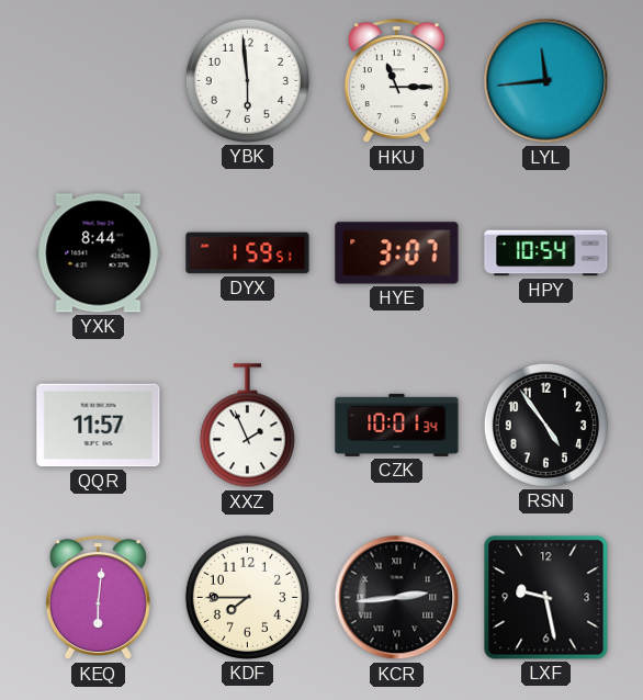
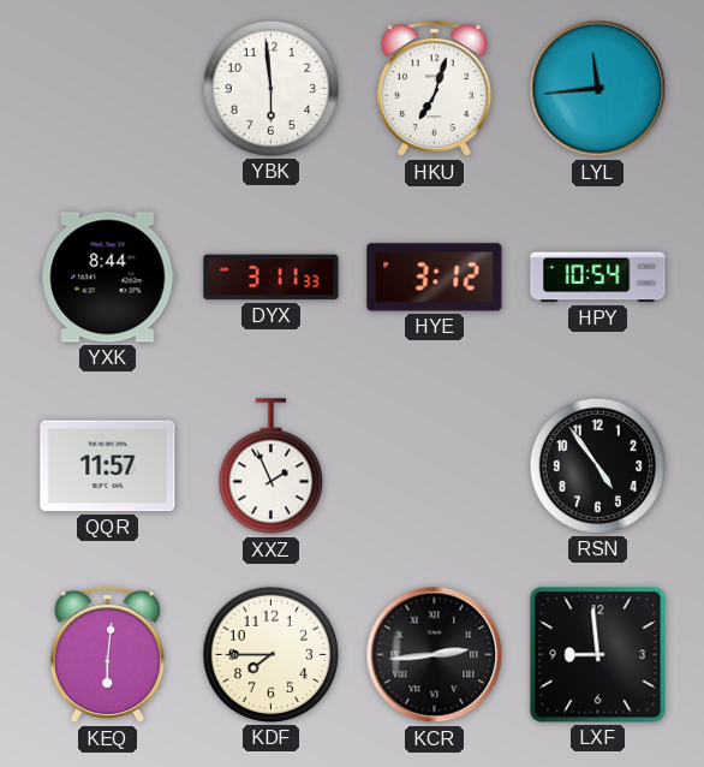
HKU: 11:15 -> 7:03 (434, 89)
DYX: 1:59 -> 3:11 (272, 278)
HYE: 3:07 -> 3:12 (435, 278)
CZK: 10:01 -> none (397, 425)
LXF: 9:28 -> 8:59 (598, 655)
